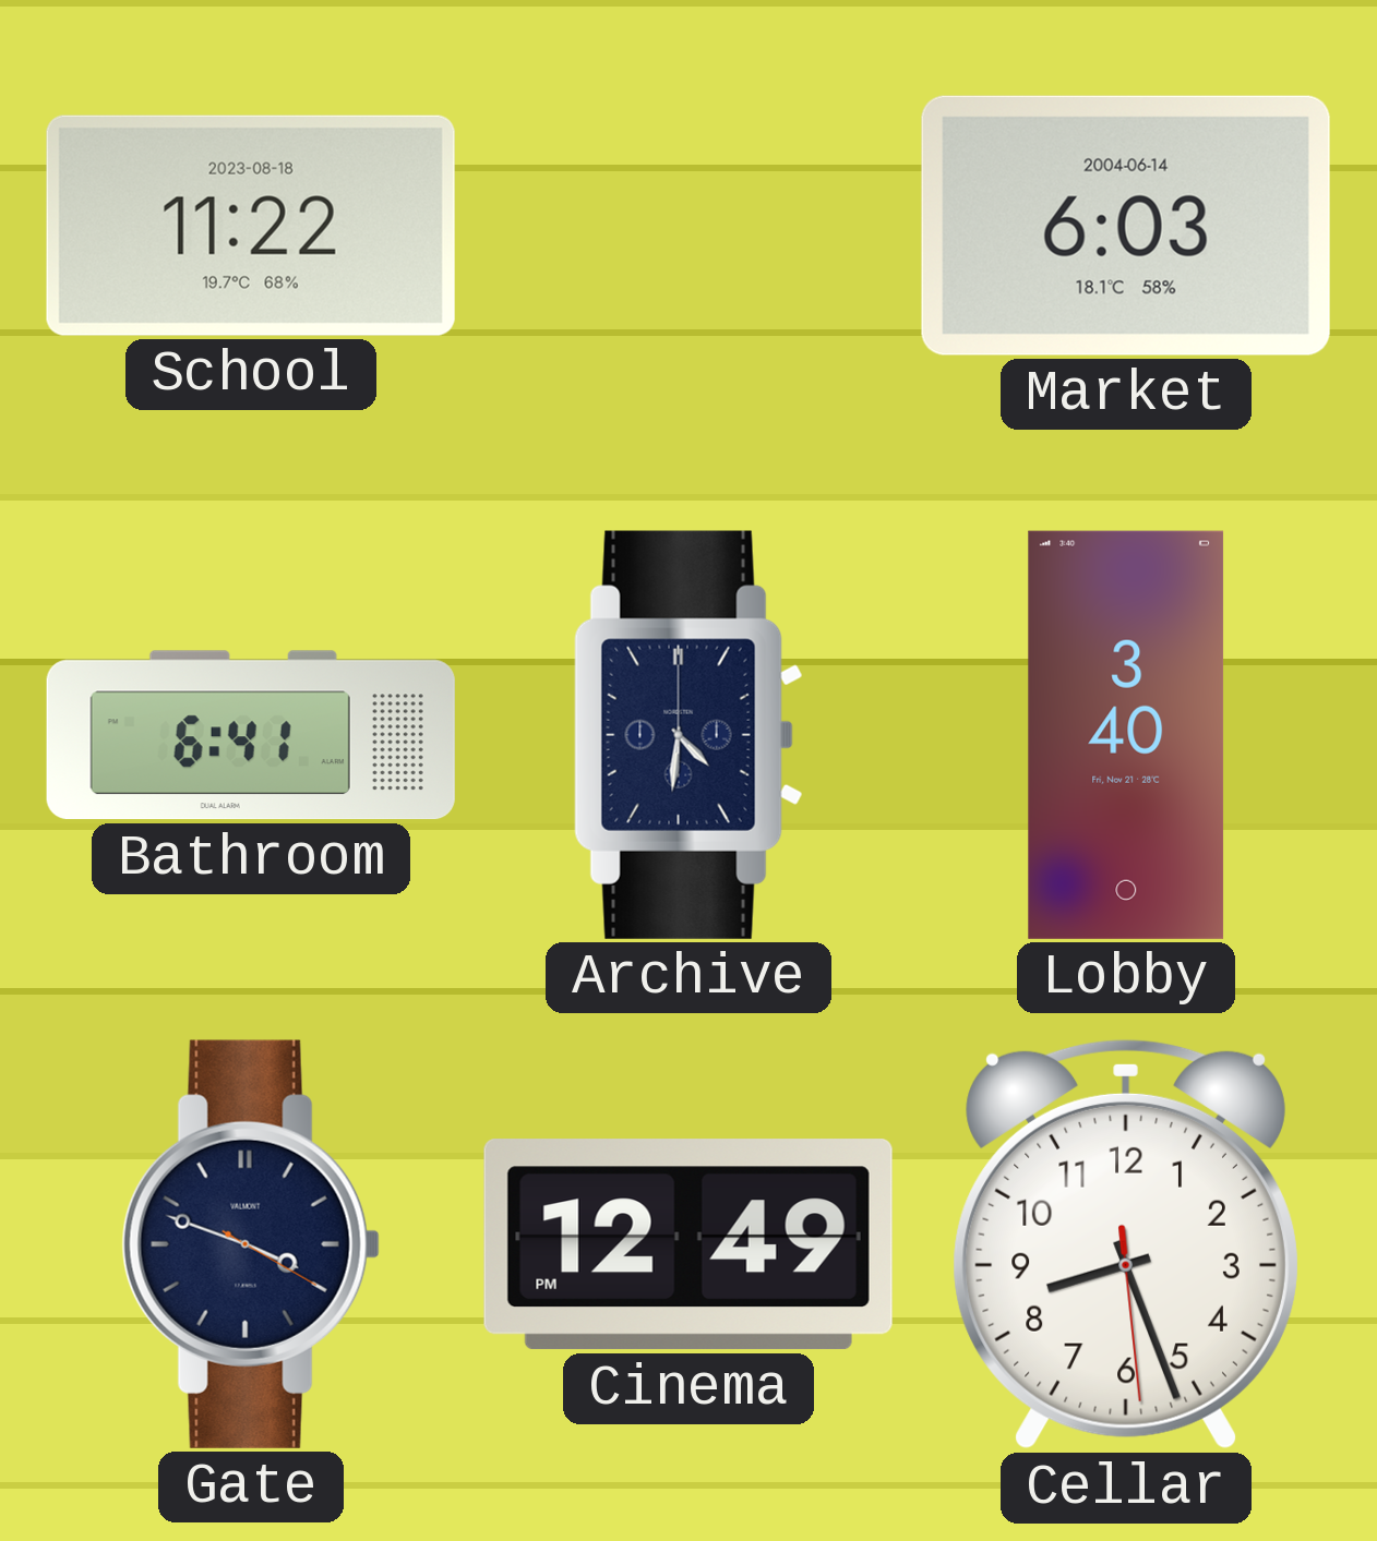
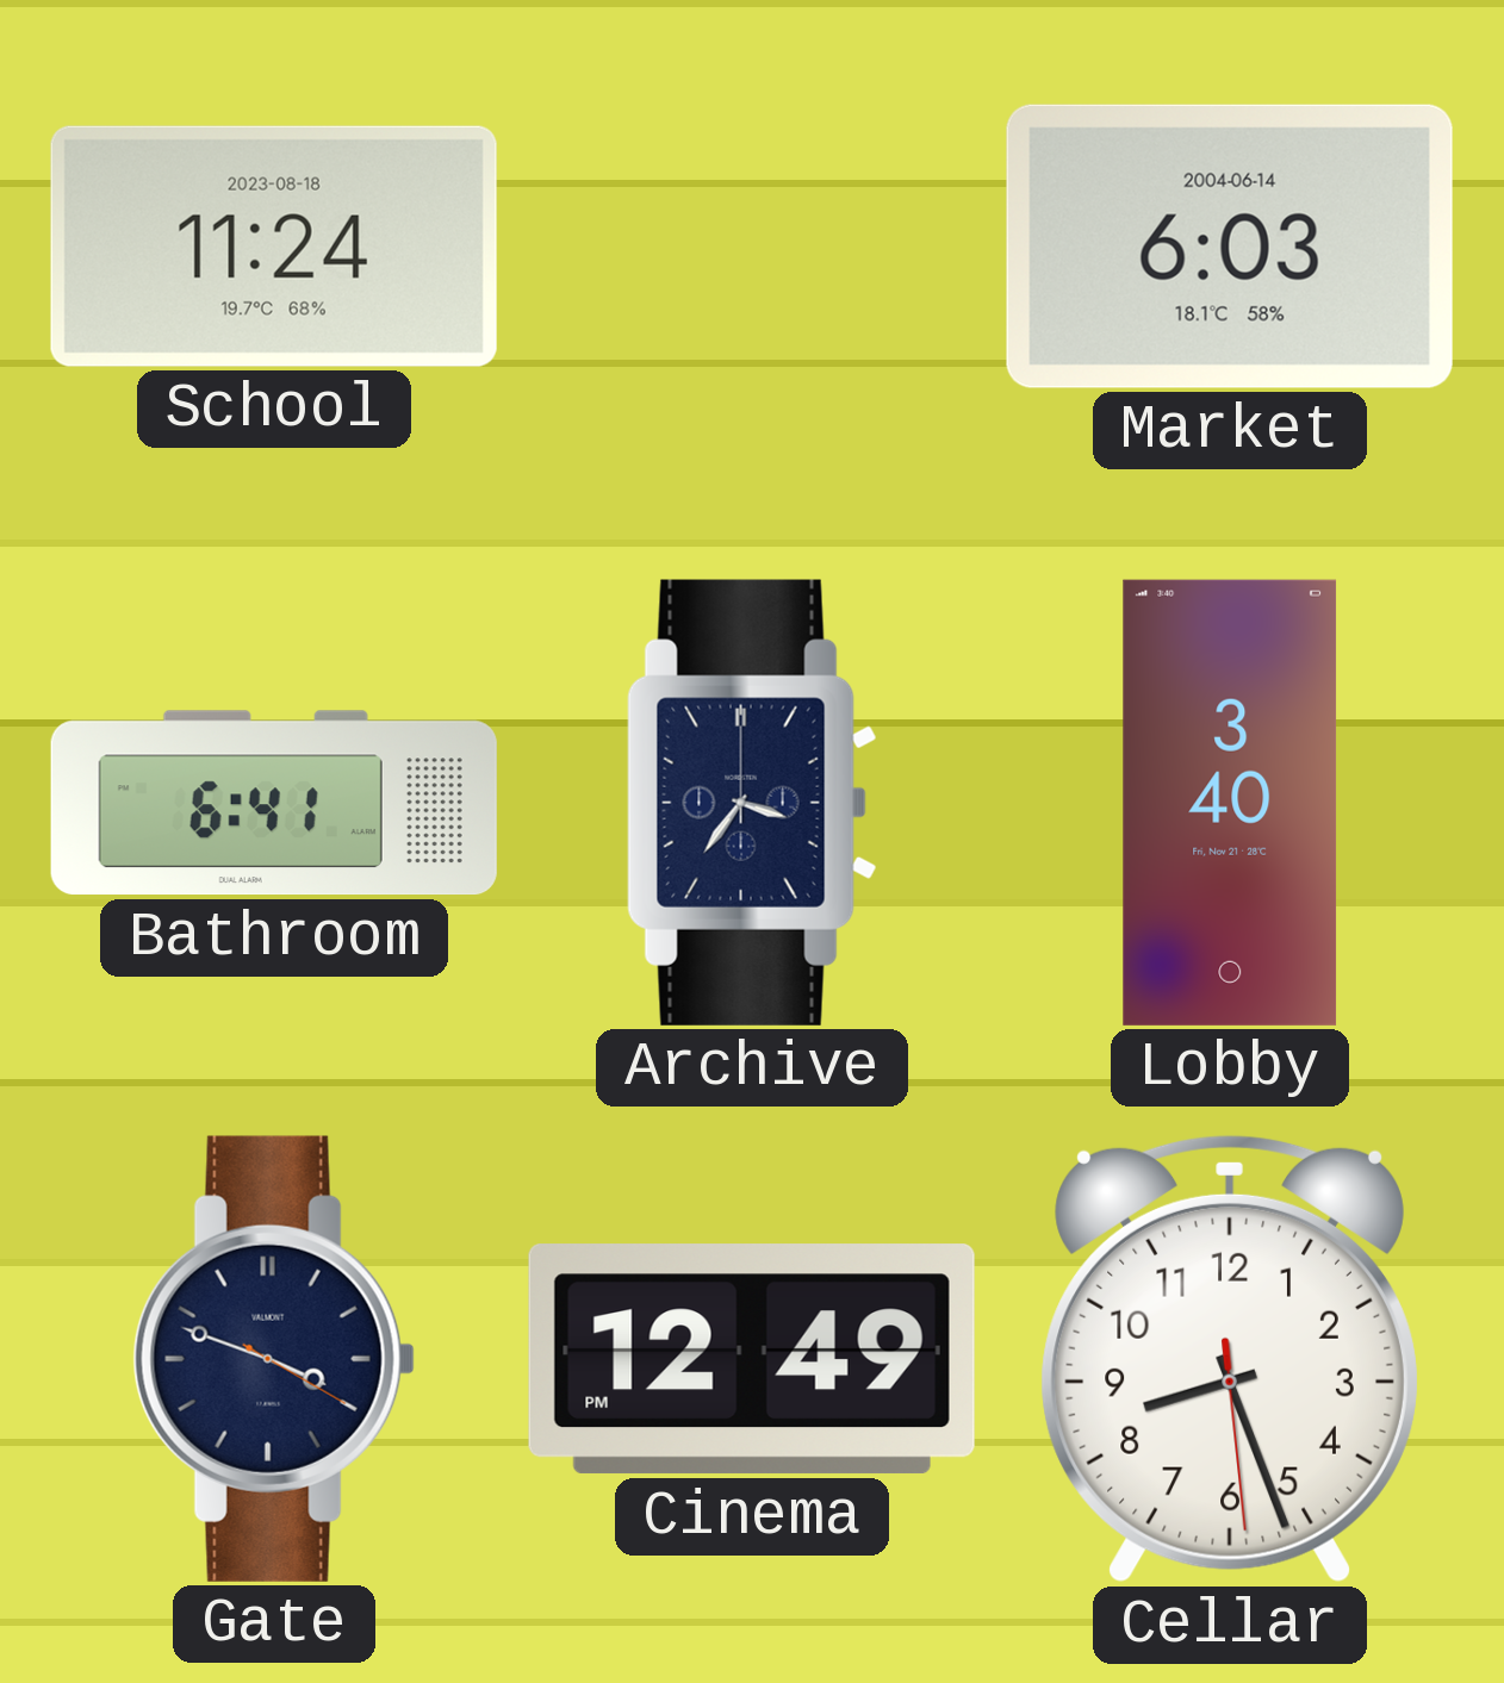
School: 11:22 -> 11:24 (274, 247)
Archive: 4:31 -> 3:36 (752, 803)
